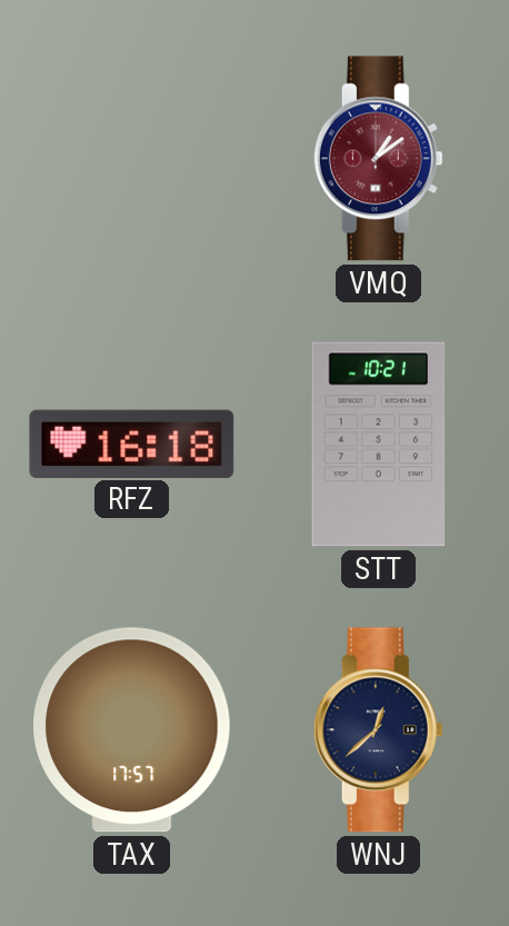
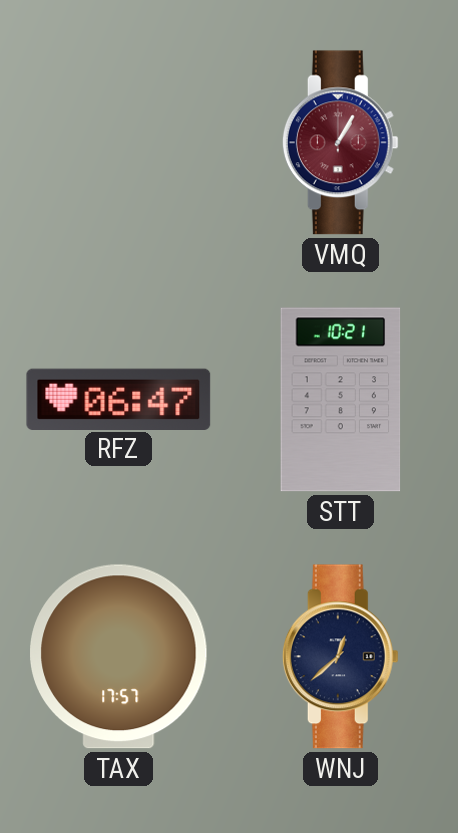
VMQ: 1:09 -> 1:05 (340, 143)
RFZ: 16:18 -> 06:47 (119, 399)
